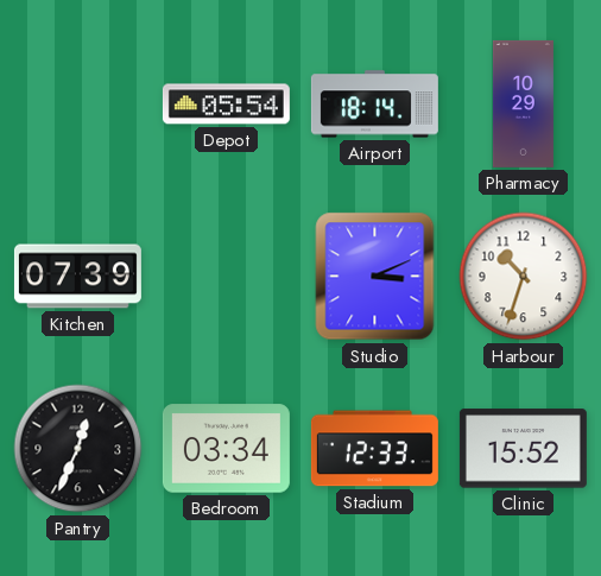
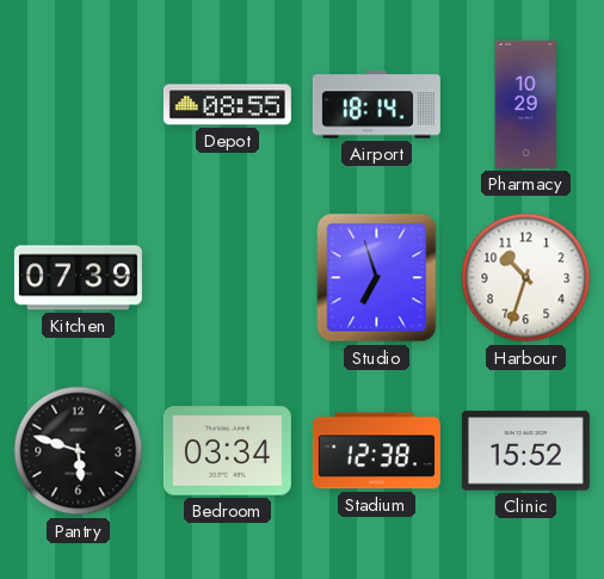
Depot: 05:54 -> 08:55 (227, 105)
Studio: 3:11 -> 6:57 (377, 278)
Pantry: 12:34 -> 5:48 (79, 451)
Stadium: 12:33 -> 12:38 (376, 451)
